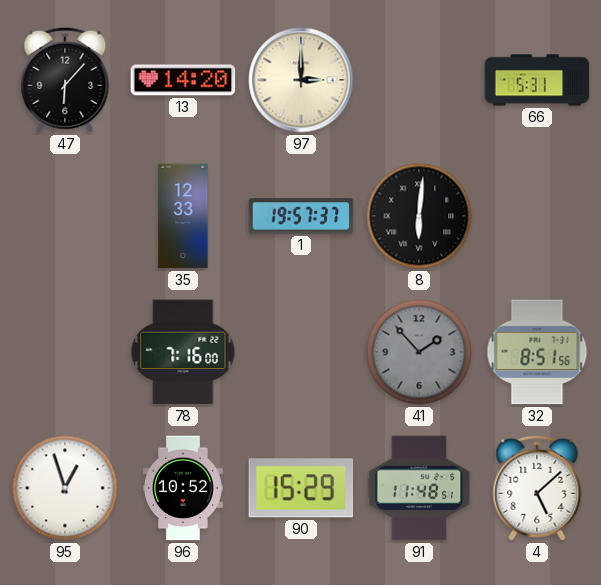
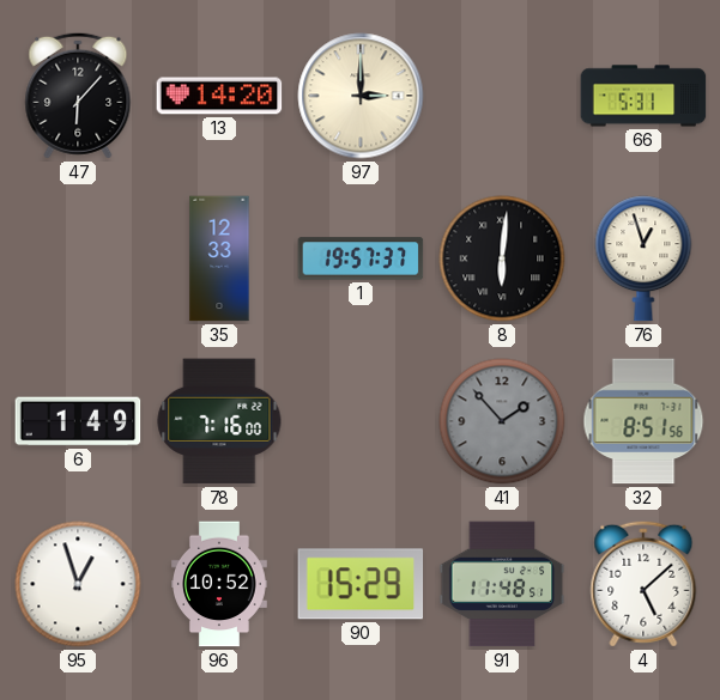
76: none -> 12:57 (643, 258)
6: none -> 1:49 (78, 421)
